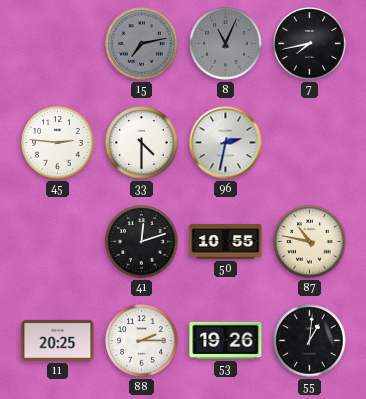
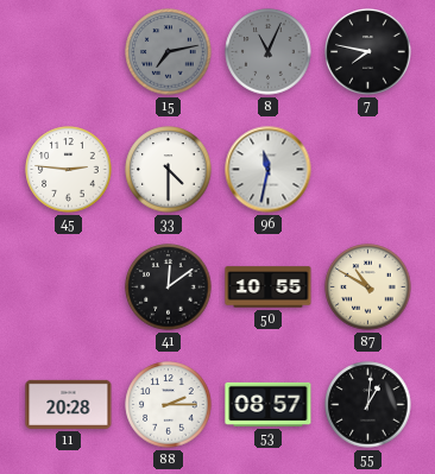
7: 7:43 -> 7:47 (368, 52)
96: 2:32 -> 11:32 (269, 170)
41: 12:12 -> 12:09 (169, 287)
87: 10:47 -> 10:50 (368, 287)
11: 20:25 -> 20:28 (69, 404)
53: 19:26 -> 08:57 (269, 404)
